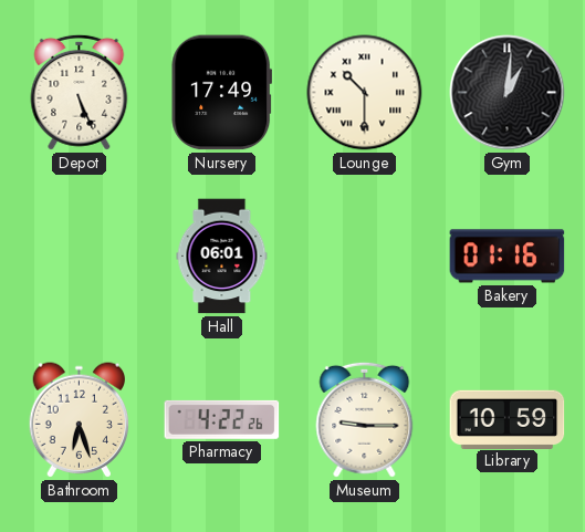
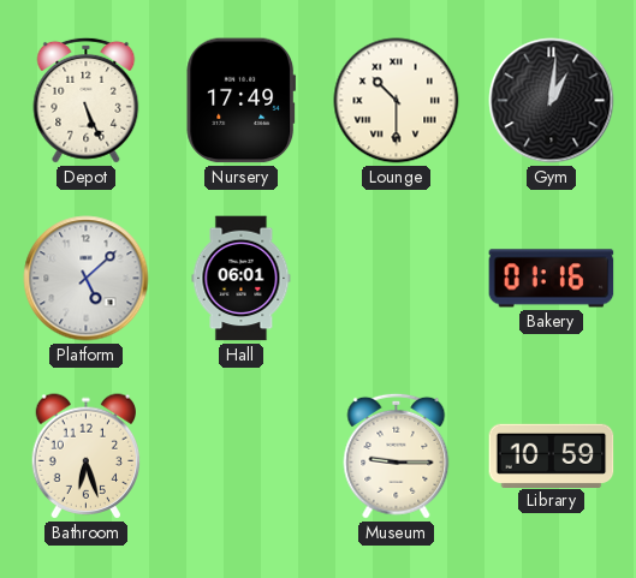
Platform: none -> 5:08 (87, 279)
Pharmacy: 4:22 -> none (222, 419)
